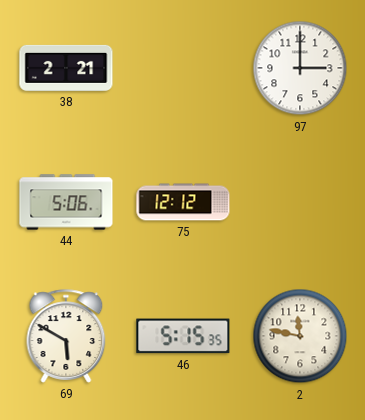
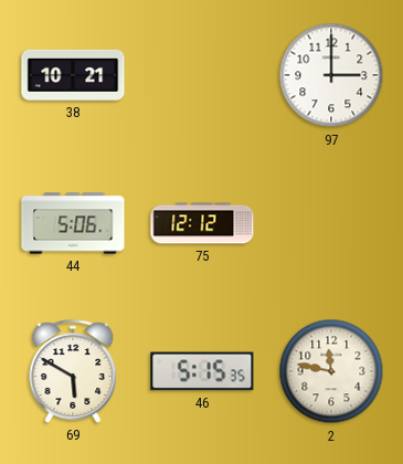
38: 2:21 -> 10:21 (73, 75)
